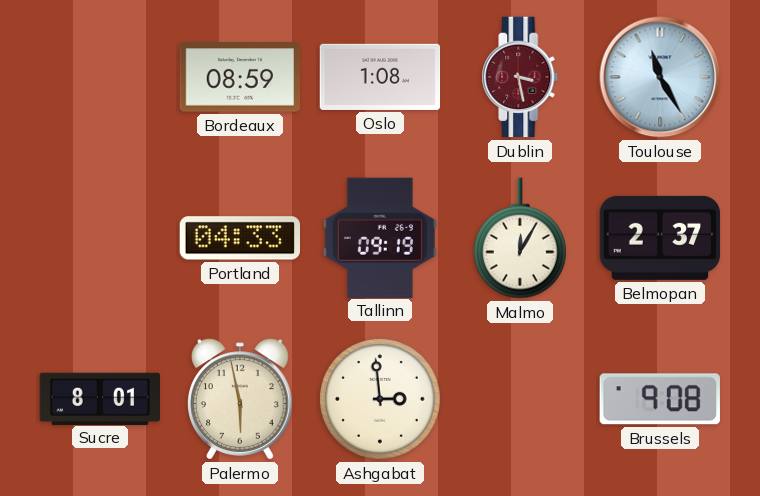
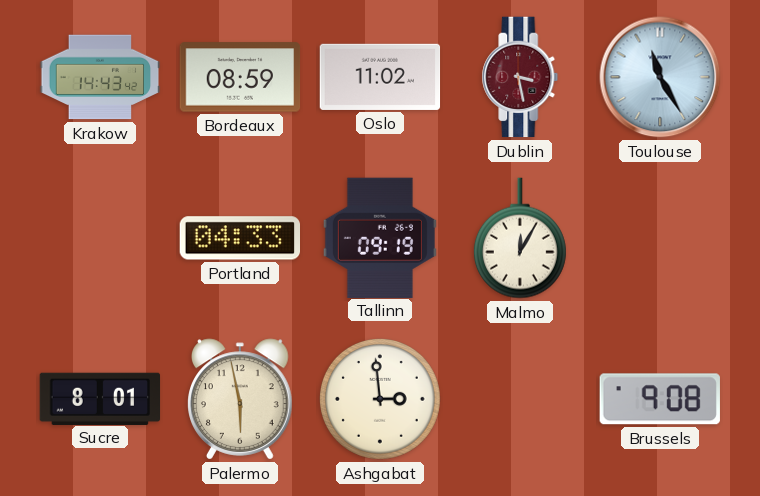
Krakow: none -> 14:43 (100, 77)
Oslo: 1:08 -> 11:02 (380, 77)
Belmopan: 2:37 -> none (660, 238)
